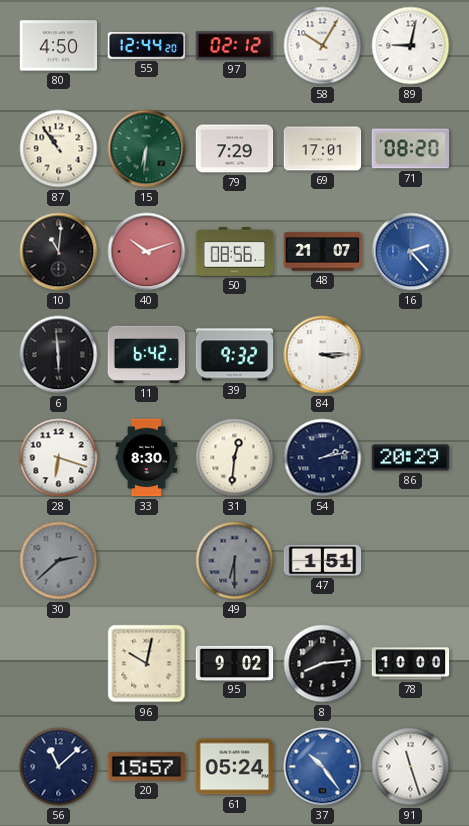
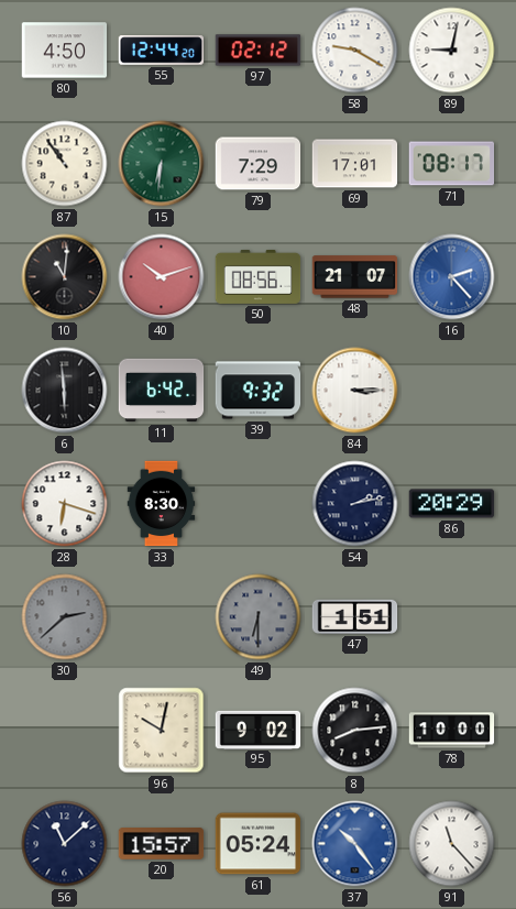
58: 10:05 -> 9:20 (355, 51)
71: 08:20 -> 08:17 (452, 164)
31: 12:31 -> none (235, 458)
91: 11:27 -> 11:23 (452, 844)
